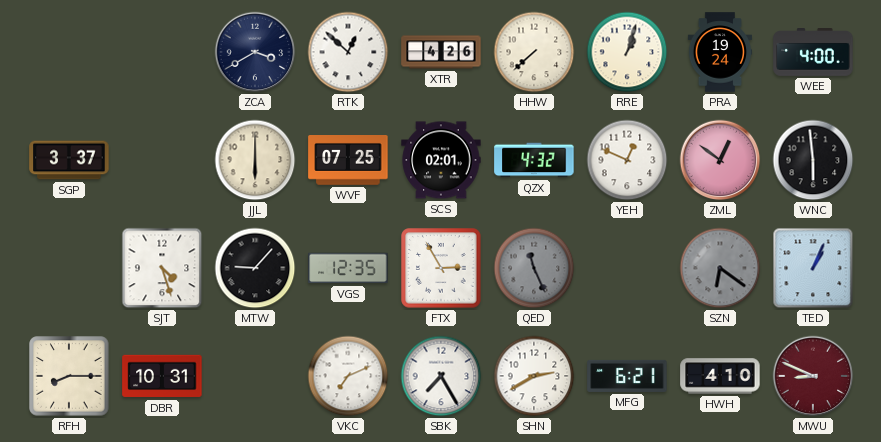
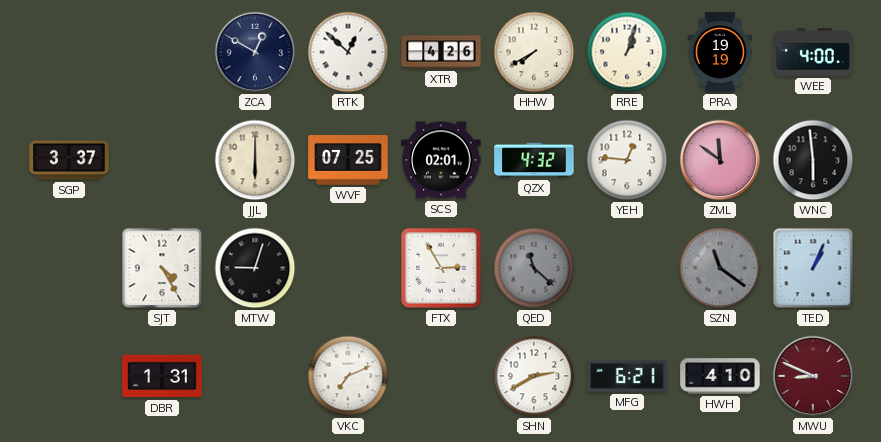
ZCA: 3:40 -> 12:50 (255, 52)
HHW: 7:38 -> 7:40 (534, 52)
PRA: 19:24 -> 19:19 (720, 52)
YEH: 12:49 -> 12:46 (627, 160)
ZML: 12:51 -> 11:51 (720, 160)
SJT: 4:27 -> 4:25 (162, 268)
MTW: 9:07 -> 9:03 (255, 268)
VGS: 12:35 -> none (348, 268)
QED: 11:26 -> 11:22 (534, 268)
SZN: 6:21 -> 11:21 (720, 268)
RFH: 8:15 -> none (69, 376)
DBR: 10:31 -> 1:31 (162, 376)
SBK: 7:25 -> none (441, 376)
